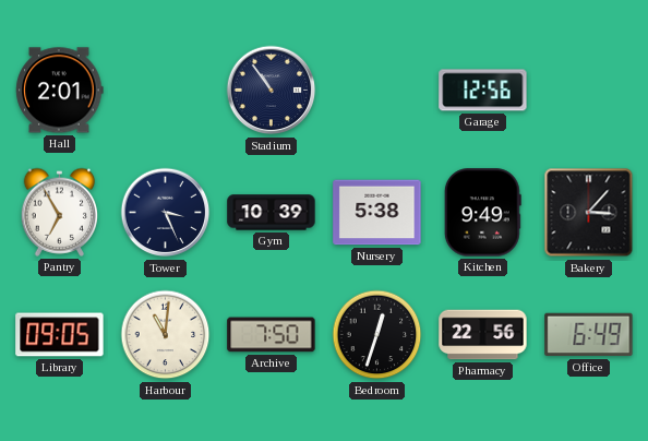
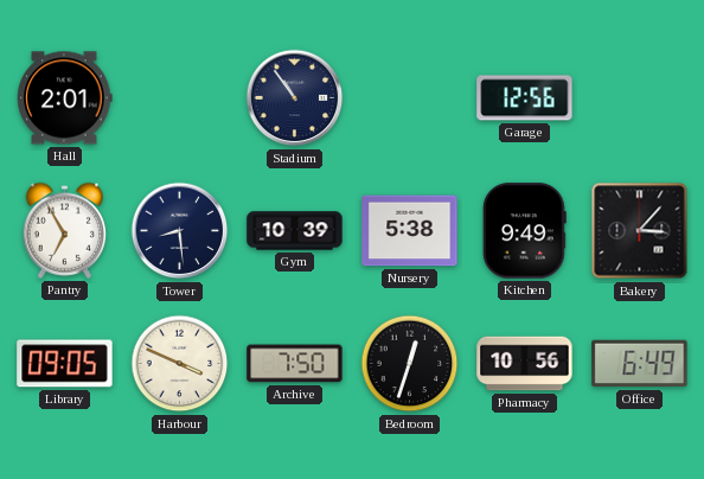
Tower: 3:26 -> 8:29 (180, 231)
Harbour: 11:01 -> 3:49 (180, 364)
Pharmacy: 22:56 -> 10:56 (525, 364)
